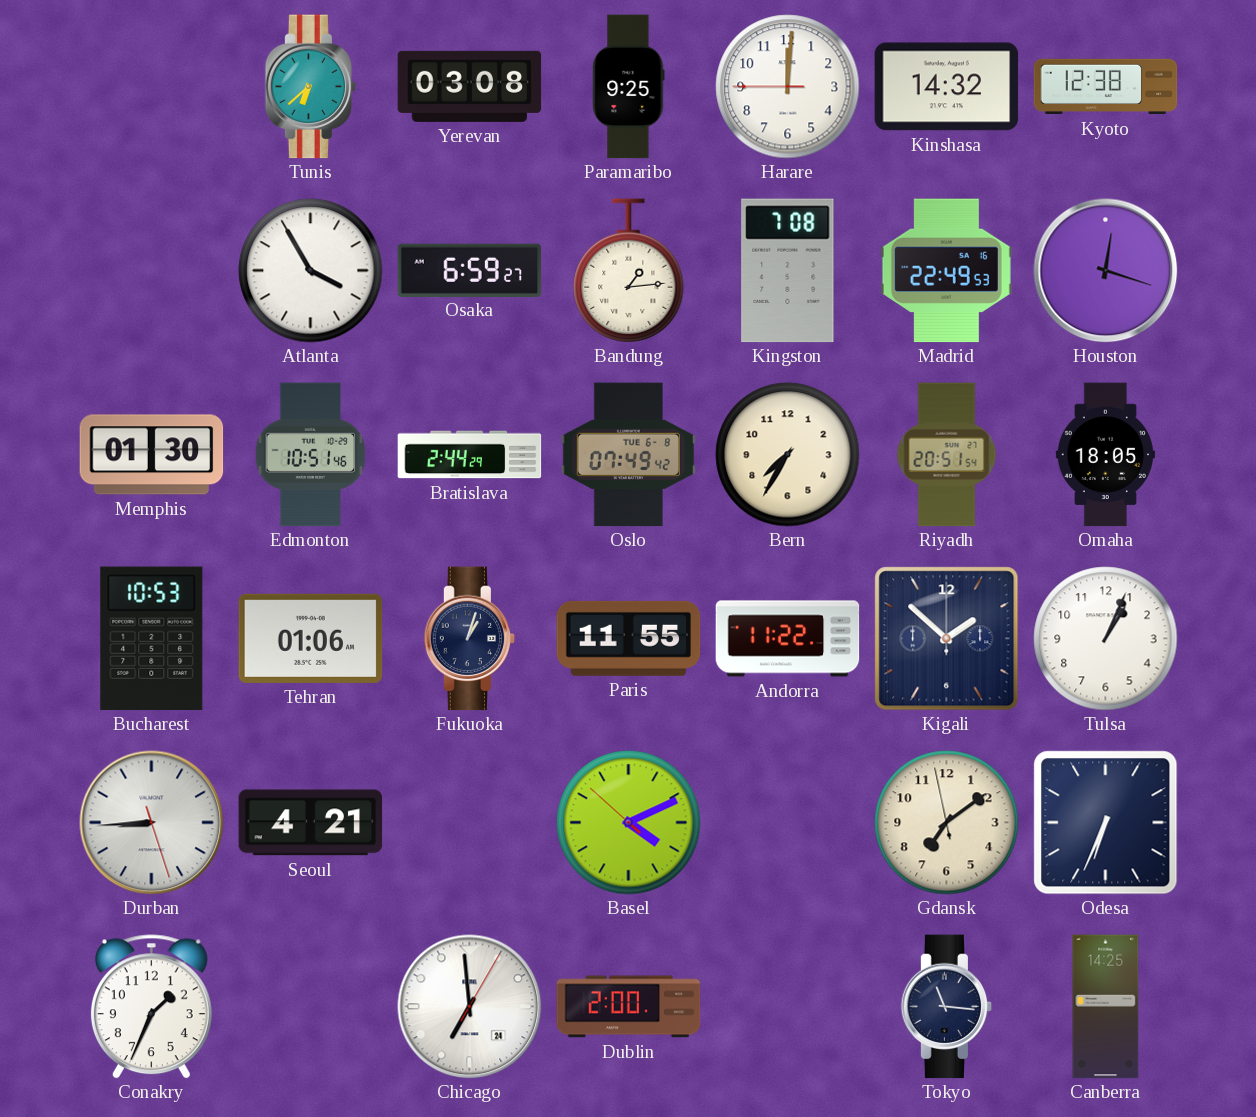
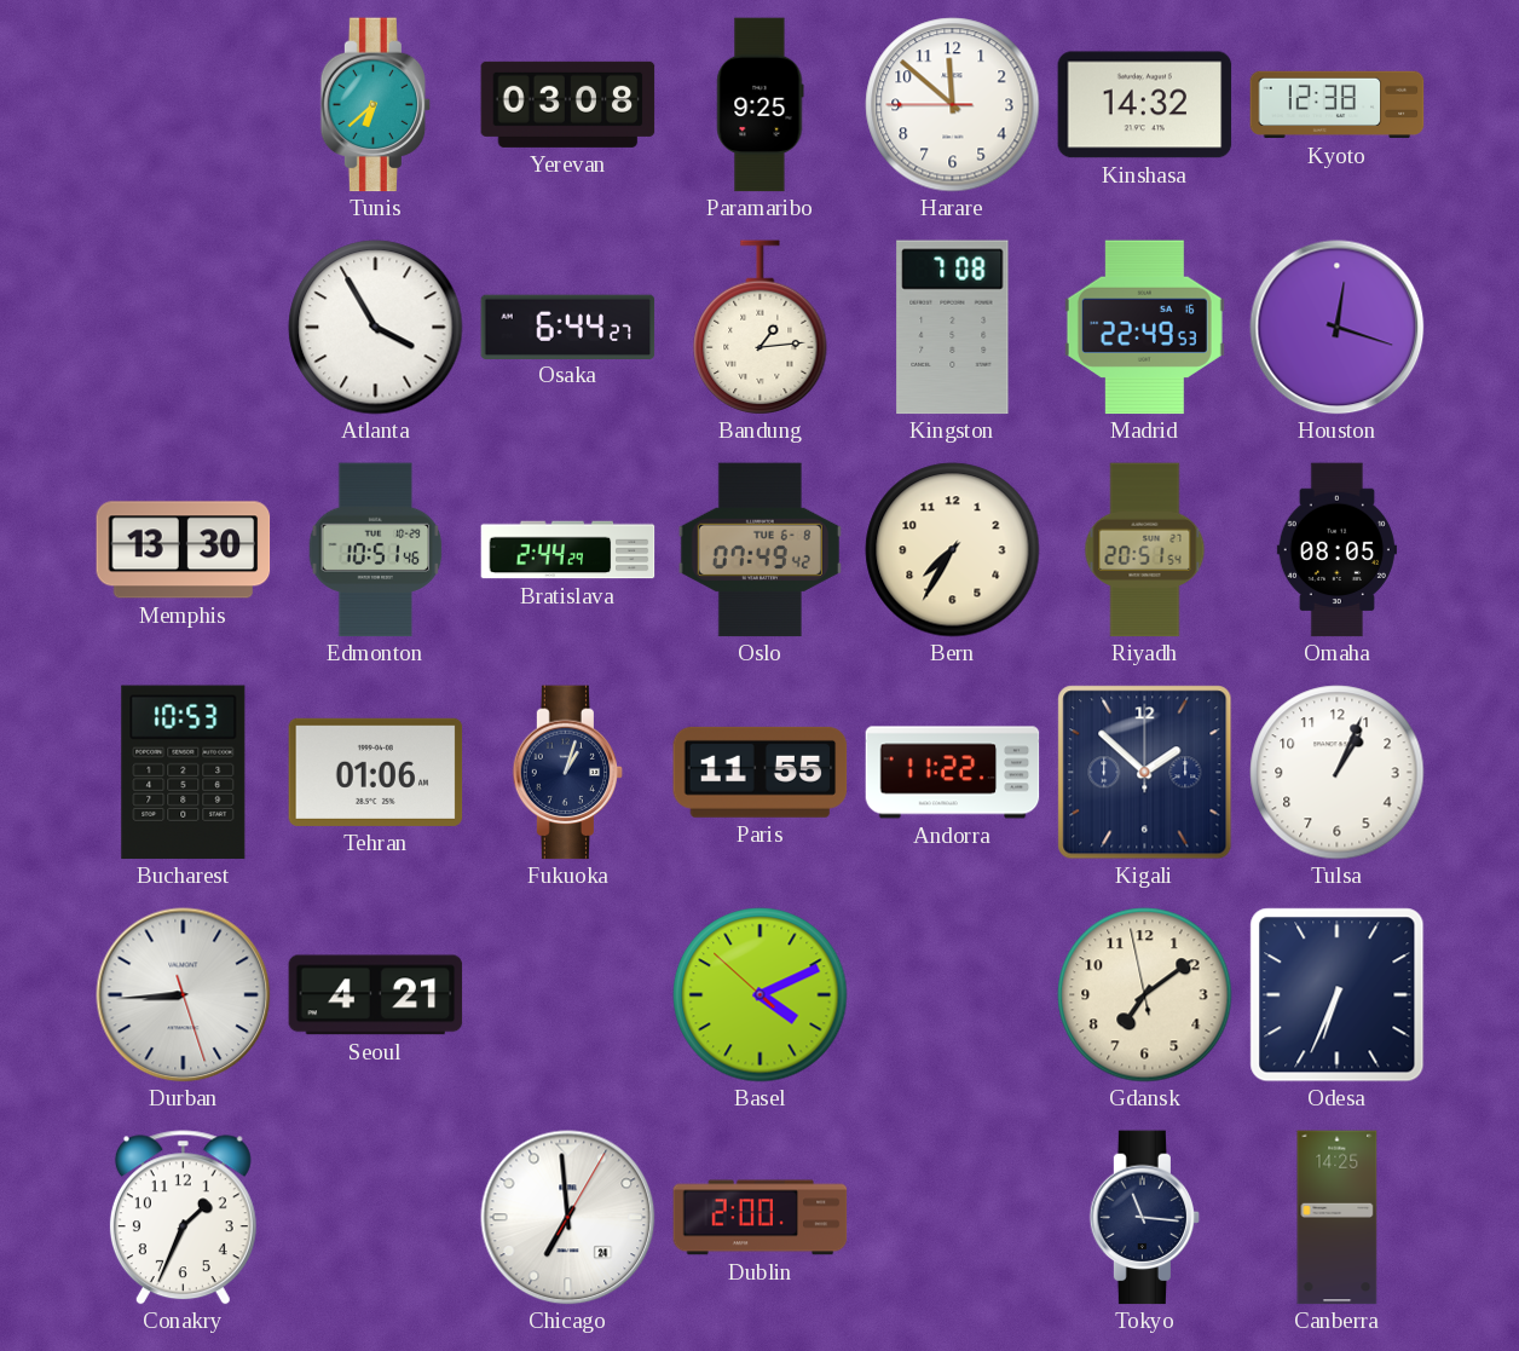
Harare: 12:00 -> 11:51 (953, 105)
Osaka: 6:59 -> 6:44 (568, 327)
Memphis: 01:30 -> 13:30 (184, 550)
Omaha: 18:05 -> 08:05 (1336, 550)
